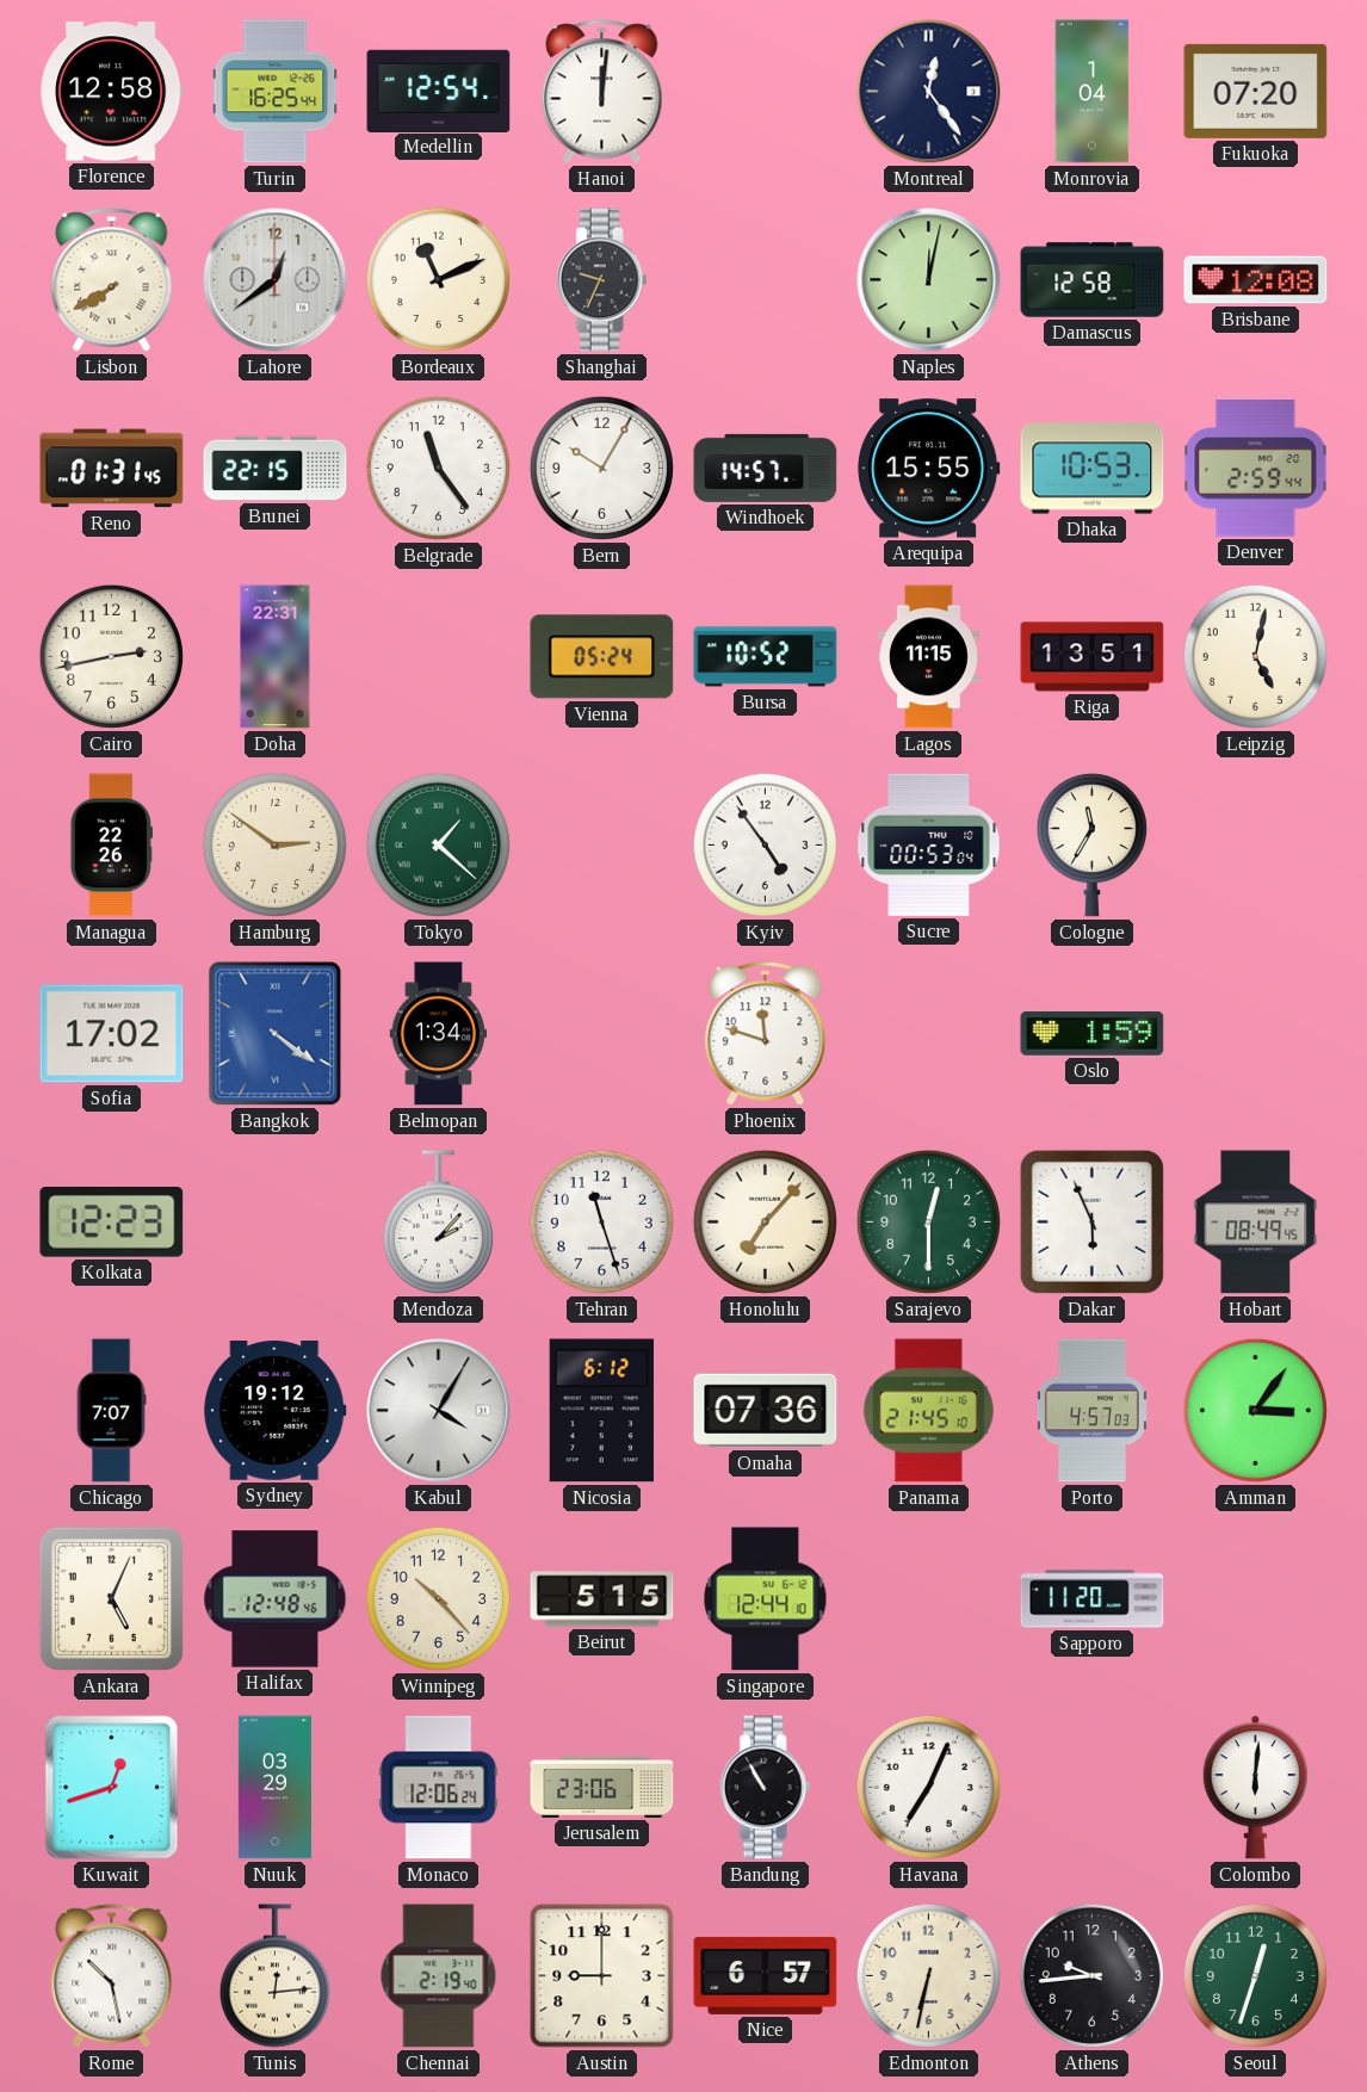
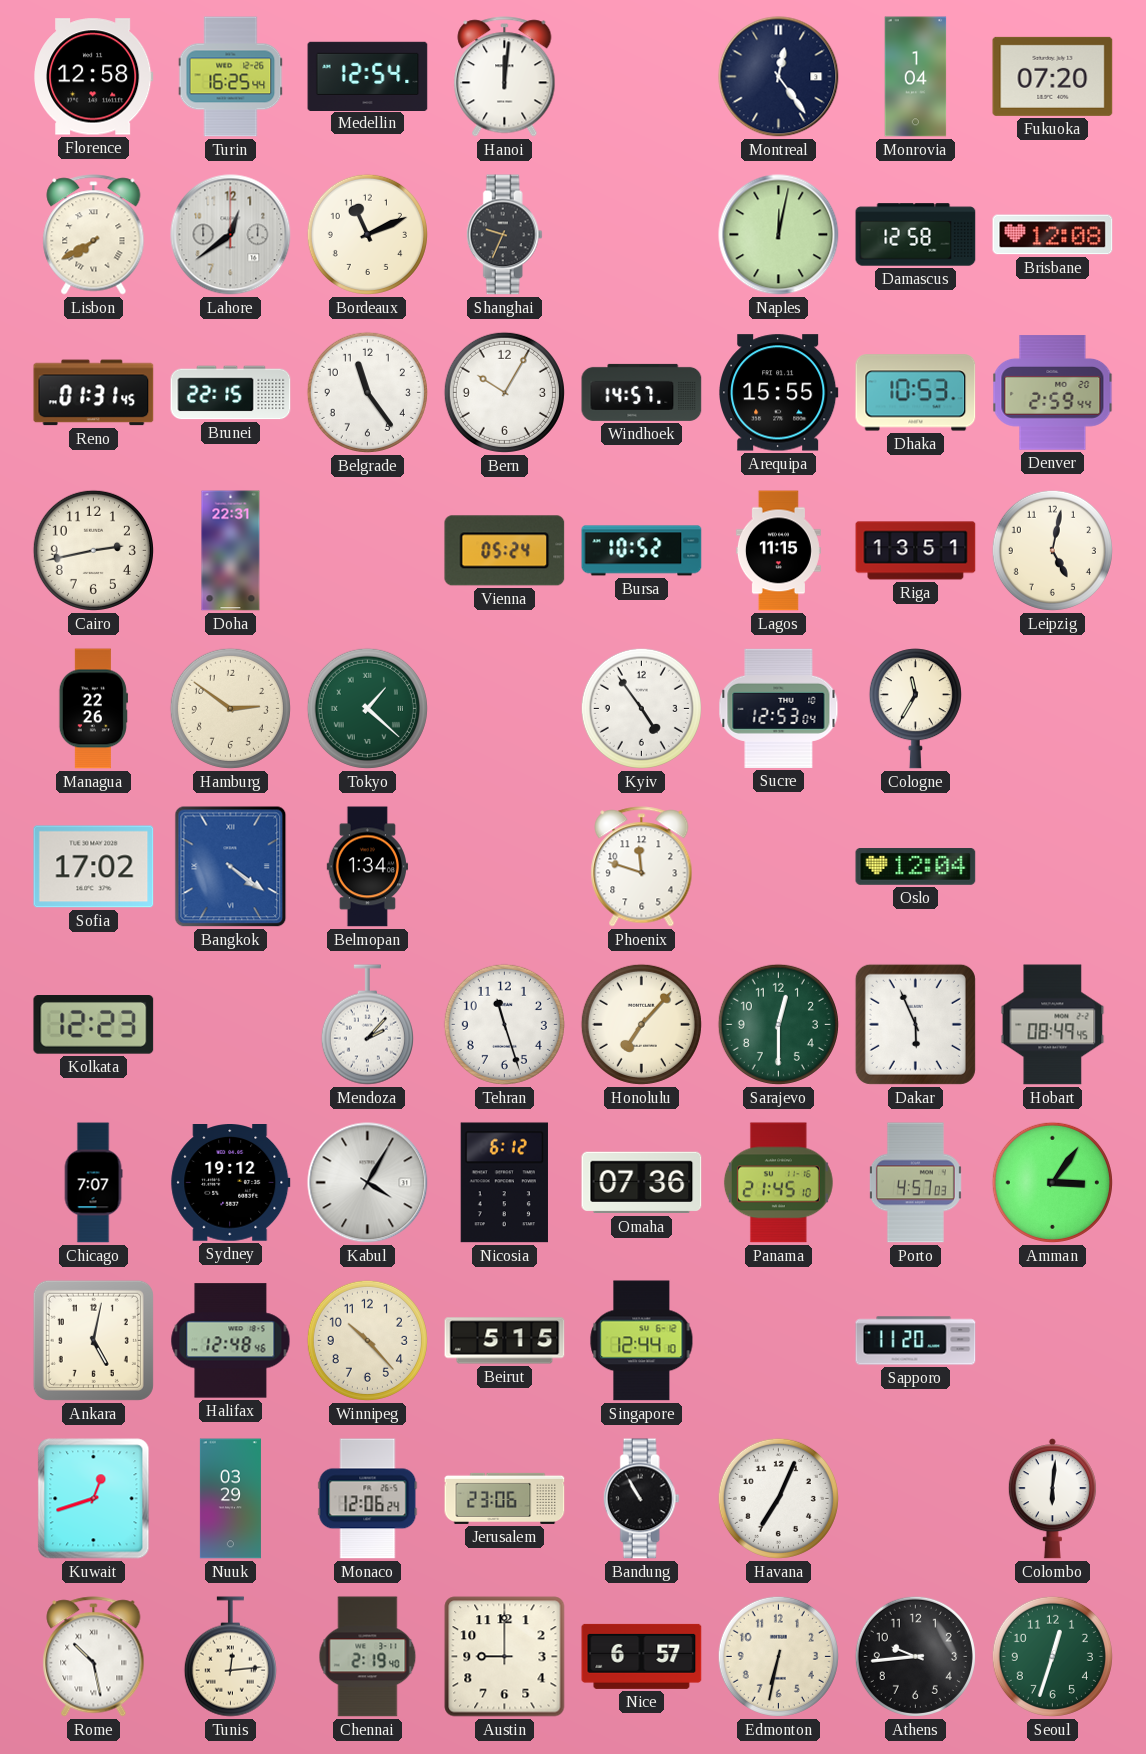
Sucre: 00:53 -> 12:53 (779, 708)
Oslo: 1:59 -> 12:04 (916, 867)
Ankara: 5:04 -> 5:02 (93, 1340)
